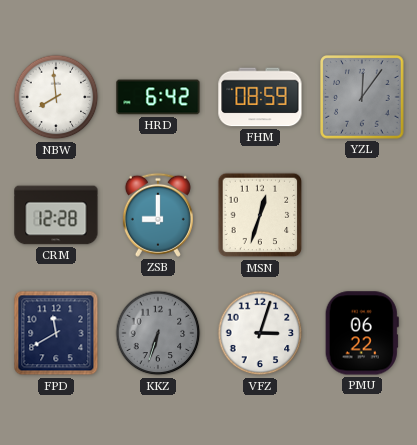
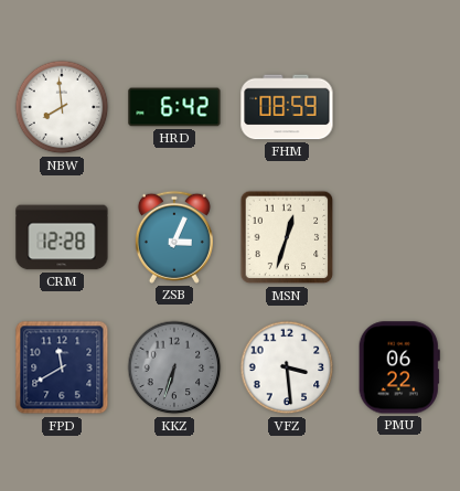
YZL: 12:06 -> none (362, 97)
ZSB: 9:00 -> 3:04 (174, 237)
VFZ: 3:03 -> 3:29 (287, 367)
